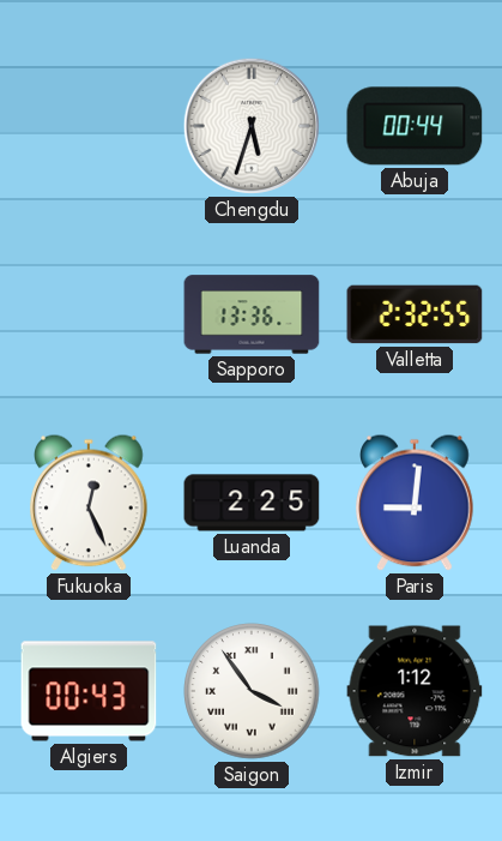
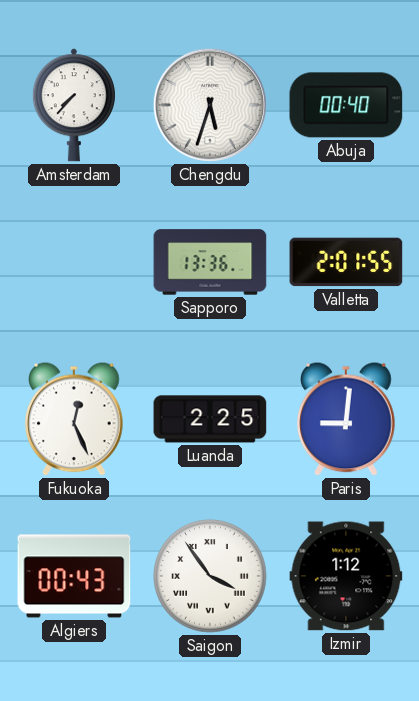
Amsterdam: none -> 7:37 (74, 105)
Abuja: 00:44 -> 00:40 (346, 105)
Valletta: 2:32 -> 2:01 (346, 262)
